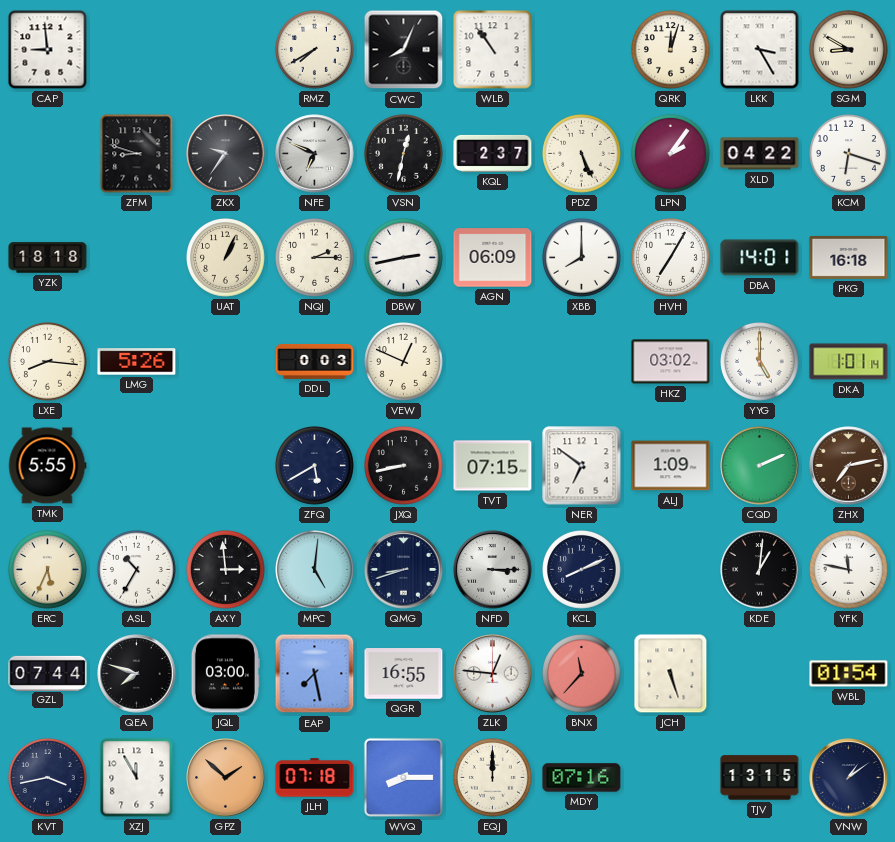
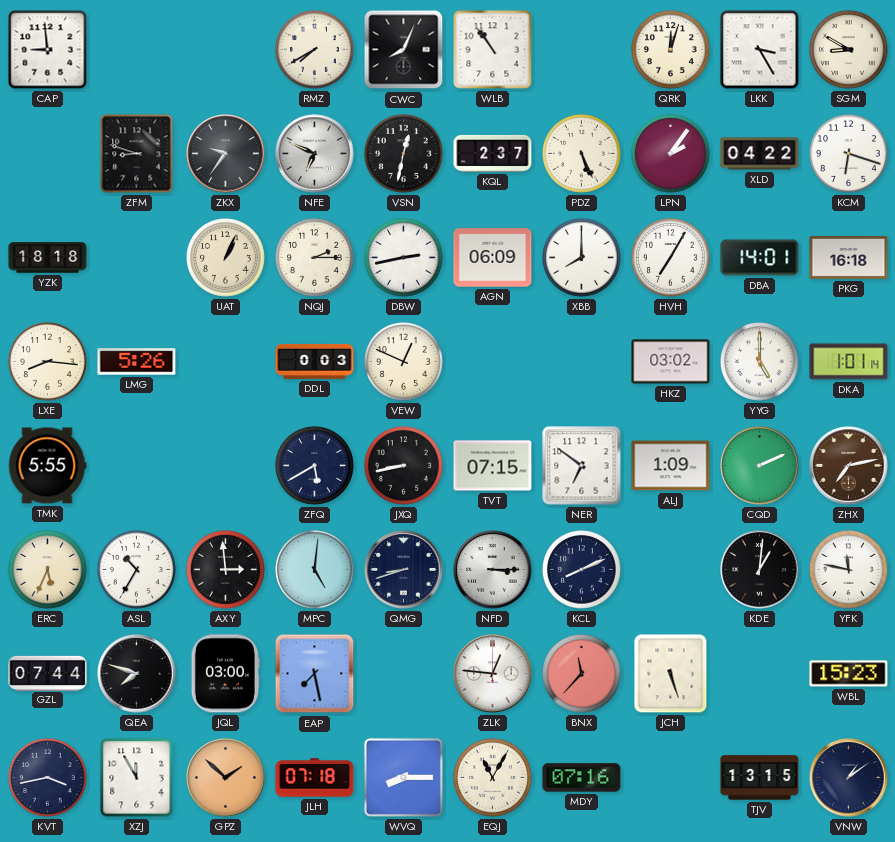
QGR: 16:55 -> none (404, 674)
WBL: 01:54 -> 15:23 (849, 674)
EQJ: 12:00 -> 11:05 (493, 778)
